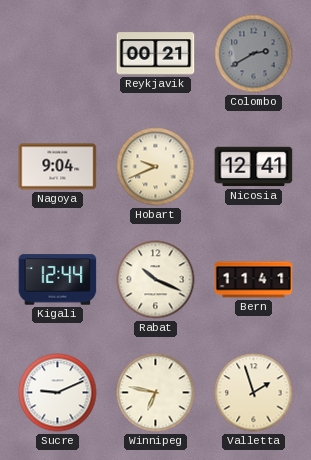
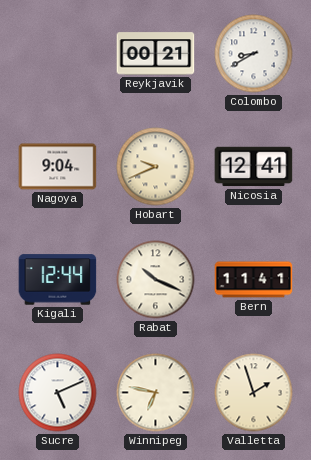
Colombo: 2:40 -> 8:40 (254, 54)
Colombo dial: grey -> white (254, 54)
Sucre: 9:11 -> 5:11 (58, 393)
